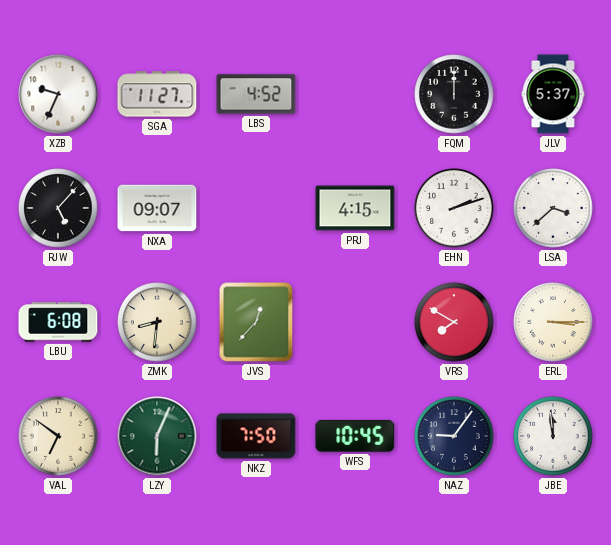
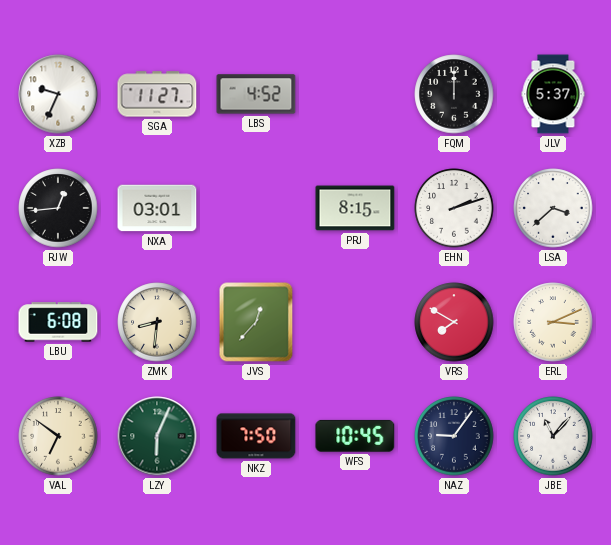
RJW: 5:07 -> 12:44 (58, 208)
NXA: 09:07 -> 03:01 (157, 208)
PRJ: 4:15 -> 8:15 (355, 208)
ERL: 3:15 -> 3:11 (553, 322)
JBE: 11:59 -> 11:07 (553, 436)
